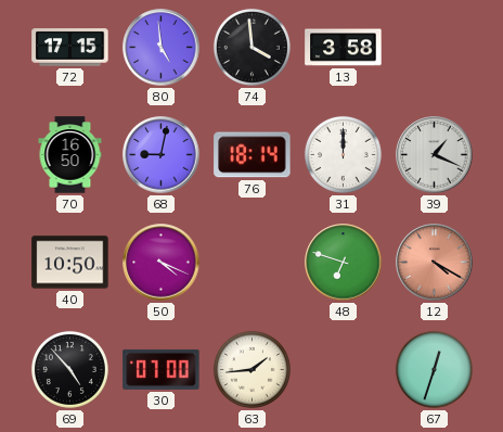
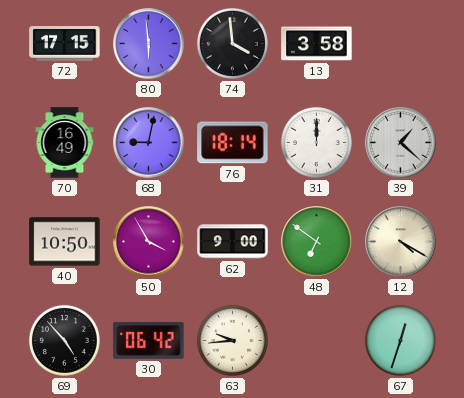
80: 4:59 -> 5:59 (149, 44)
70: 16:50 -> 16:49 (65, 143)
39: 1:19 -> 1:22 (401, 143)
50: 4:19 -> 3:55 (149, 242)
62: none -> 9:00 (233, 242)
48: 6:48 -> 6:51 (317, 242)
12 dial: salmon -> cream (401, 242)
30: 07:00 -> 06:42 (149, 340)
63: 1:44 -> 9:44 (232, 340)
